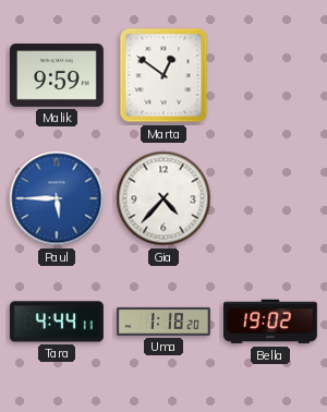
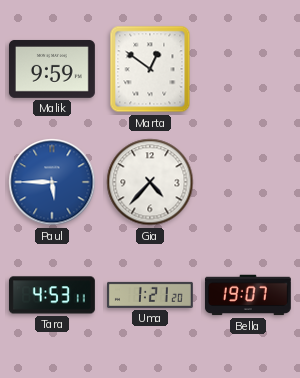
Tara: 4:44 -> 4:53 (52, 295)
Uma: 1:18 -> 1:21 (151, 295)
Bella: 19:02 -> 19:07 (248, 295)
